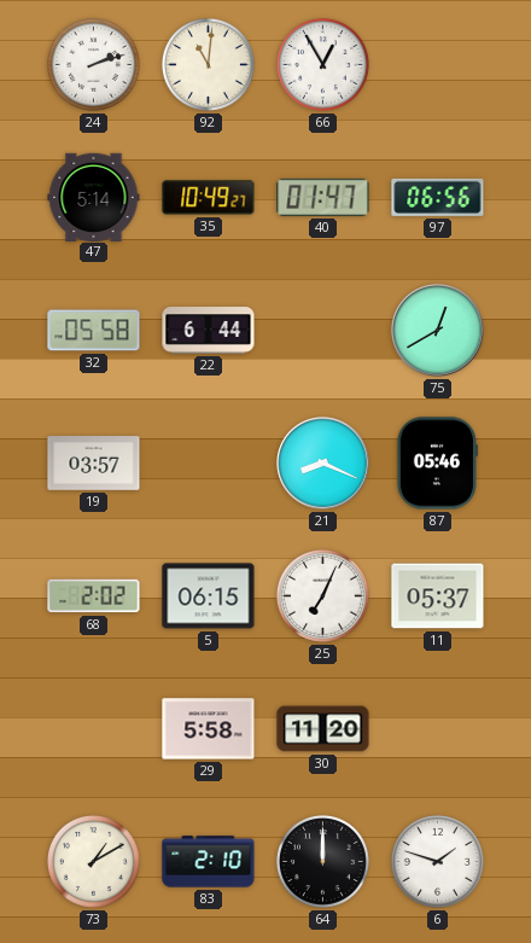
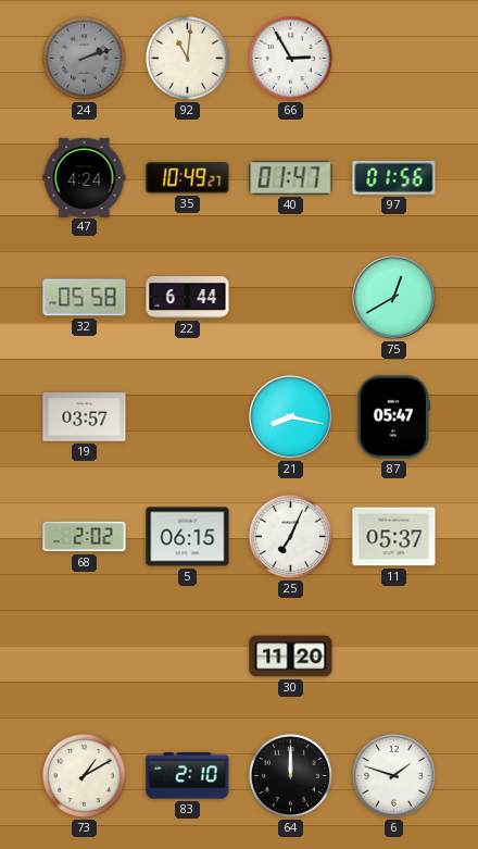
24 dial: white -> grey (84, 58)
66: 12:55 -> 2:55 (290, 58)
47: 5:14 -> 4:24 (85, 177)
97: 06:56 -> 01:56 (394, 177)
21: 8:19 -> 8:17 (291, 417)
87: 05:46 -> 05:47 (393, 417)
29: 5:58 -> none (209, 729)
